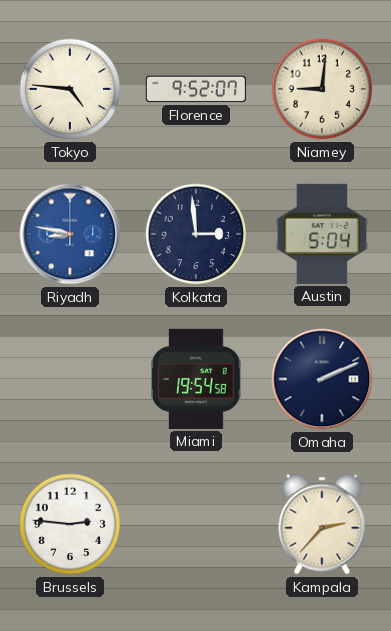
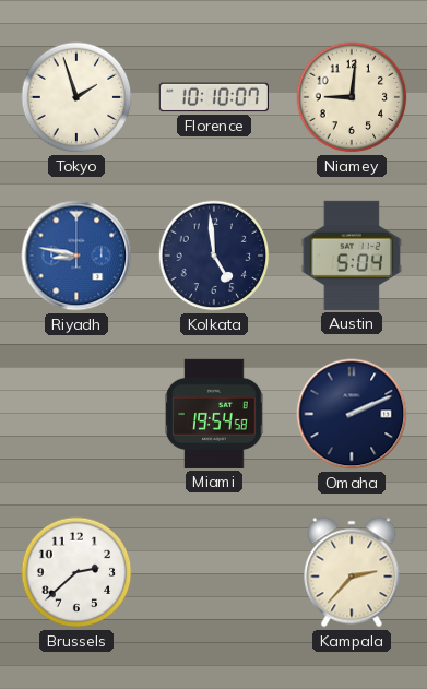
Tokyo: 4:46 -> 1:57 (76, 97)
Florence: 9:52 -> 10:10 (213, 97)
Kolkata: 2:59 -> 4:59 (214, 256)
Brussels: 2:46 -> 2:38 (76, 572)
